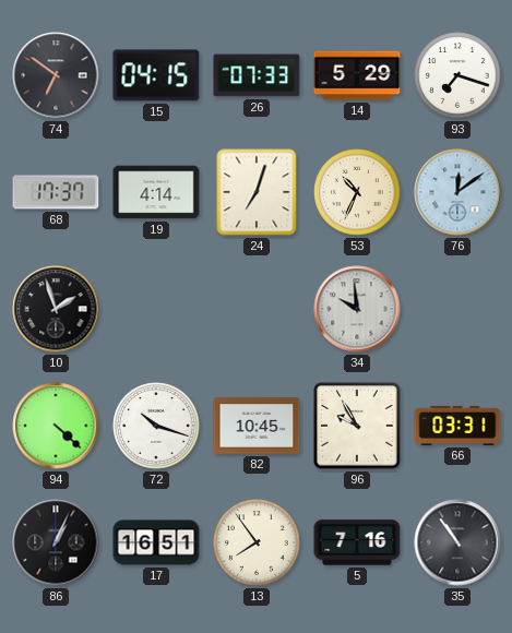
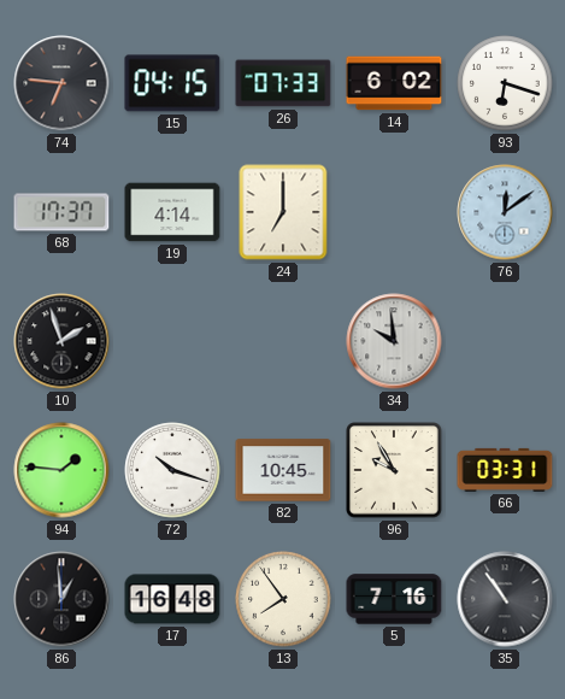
74: 6:51 -> 6:46 (61, 83)
14: 5:29 -> 6:02 (394, 83)
93: 7:18 -> 6:18 (505, 83)
24: 7:03 -> 7:00 (283, 212)
53: 10:34 -> none (357, 192)
94: 4:22 -> 1:46 (61, 470)
86: 1:04 -> 12:59 (61, 599)
17: 16:51 -> 16:48 (172, 599)
